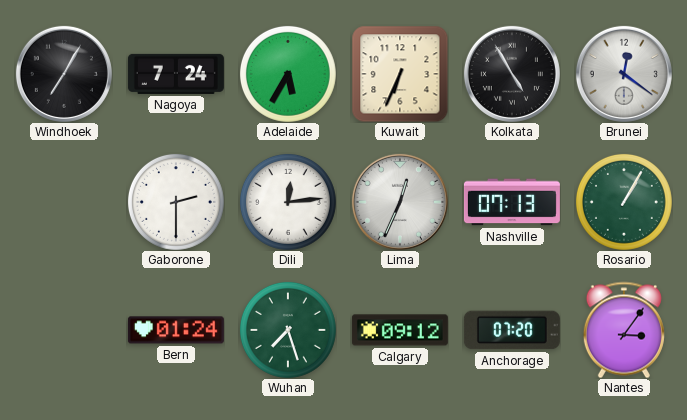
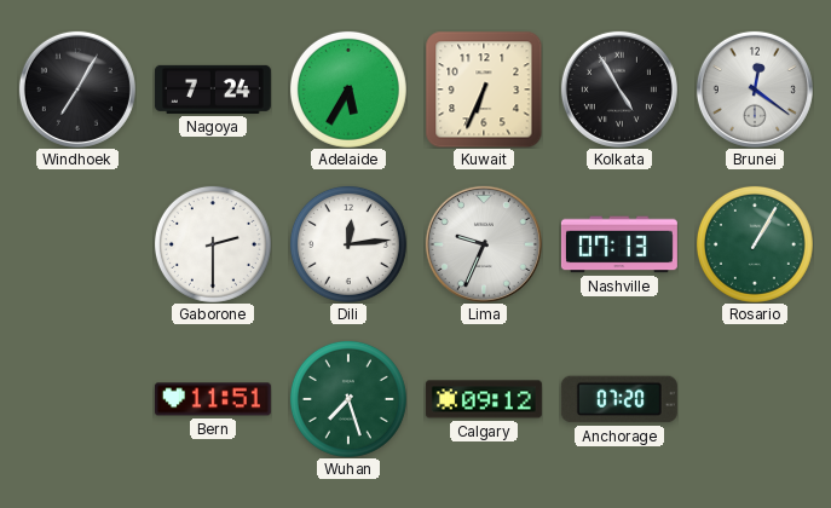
Lima: 12:34 -> 9:34 (484, 244)
Bern: 01:24 -> 11:51 (213, 399)
Nantes: 3:06 -> none (624, 330)
